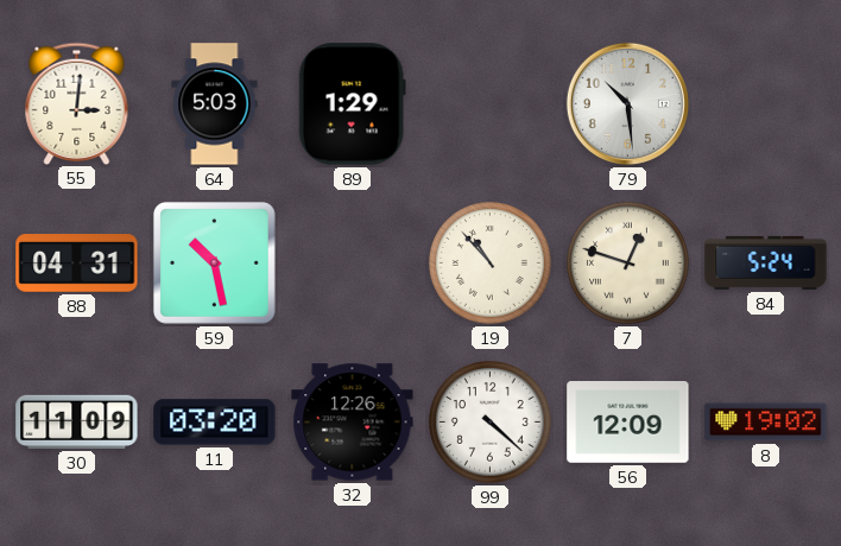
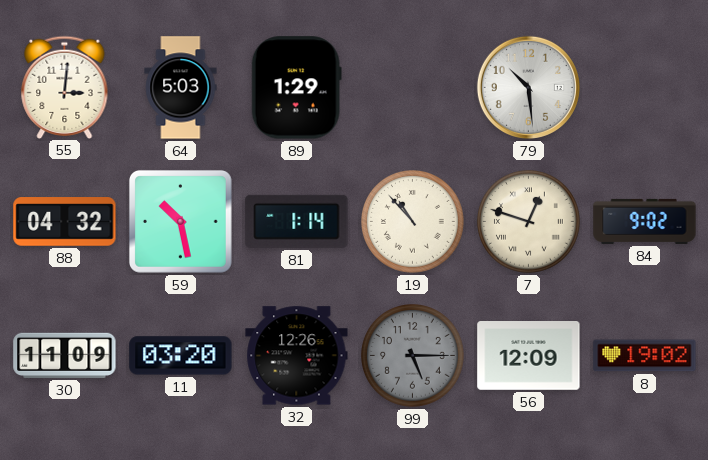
88: 04:31 -> 04:32 (65, 222)
81: none -> 1:14 (297, 221)
84: 5:24 -> 9:02 (645, 221)
99: 4:22 -> 5:15 (413, 356)
99 dial: white -> grey (413, 356)
